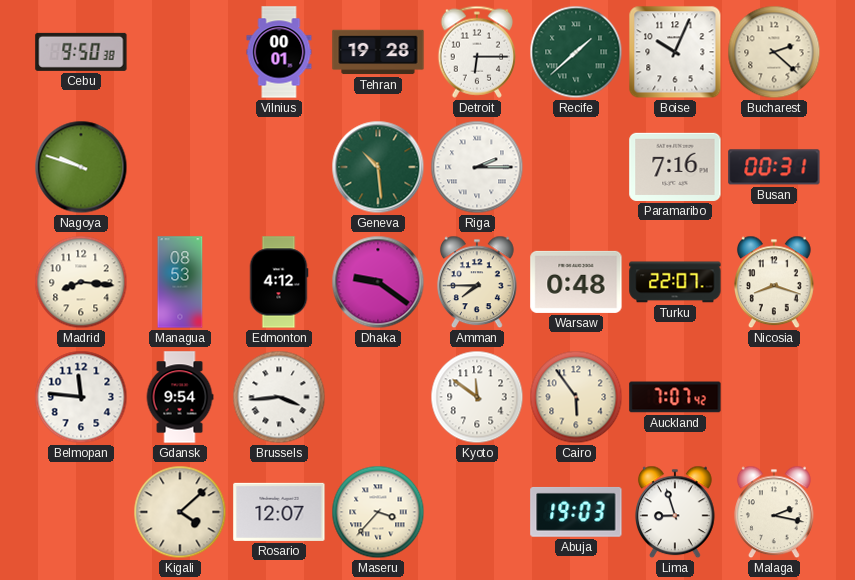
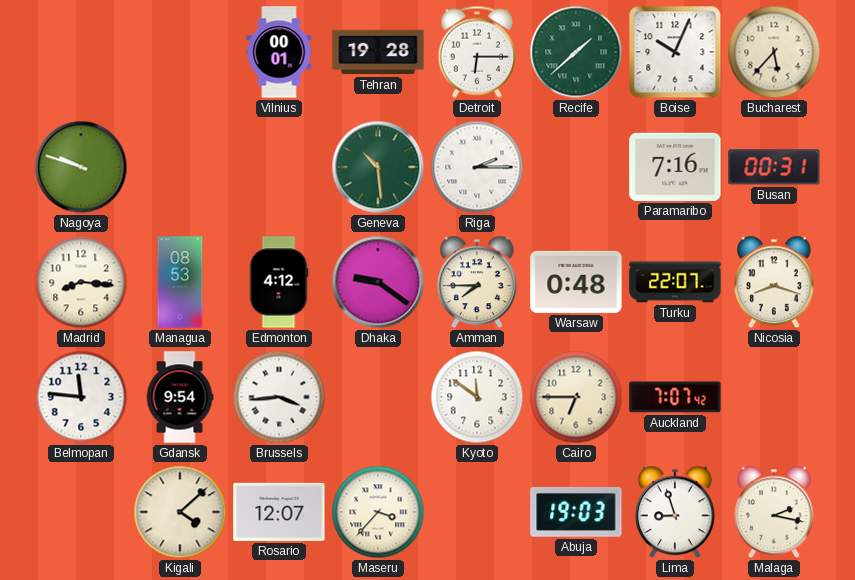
Cebu: 9:50 -> none (81, 52)
Bucharest: 2:22 -> 5:37 (774, 52)
Cairo: 5:54 -> 6:45 (576, 397)
